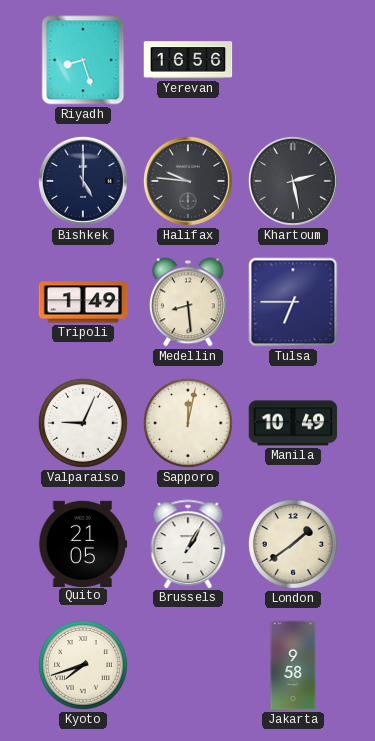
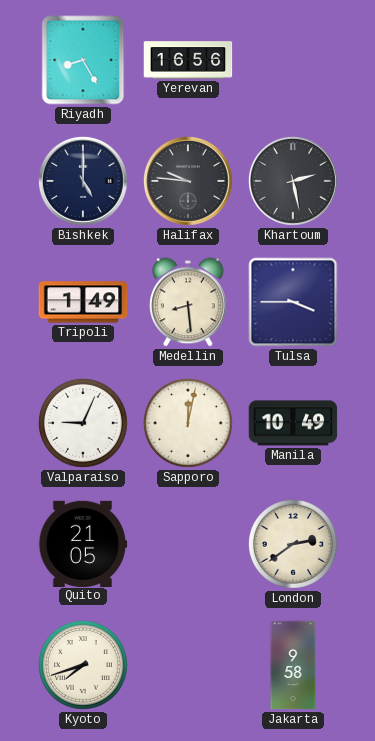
Riyadh: 8:27 -> 8:25 (83, 60)
Tulsa: 6:45 -> 3:45 (293, 302)
Brussels: 1:05 -> none (188, 544)
London: 1:39 -> 2:39 (293, 544)
